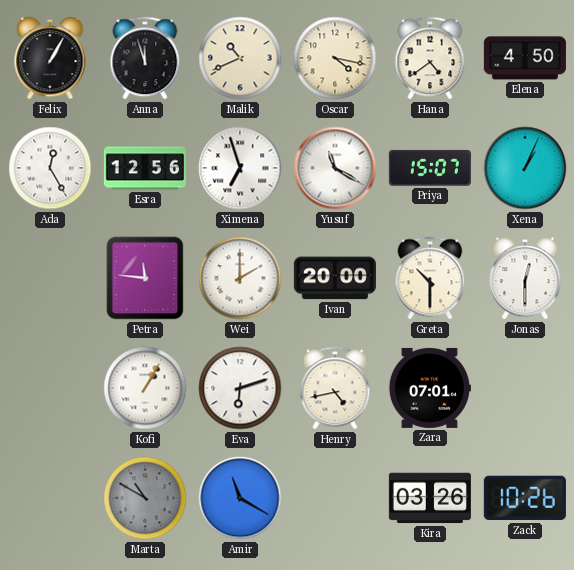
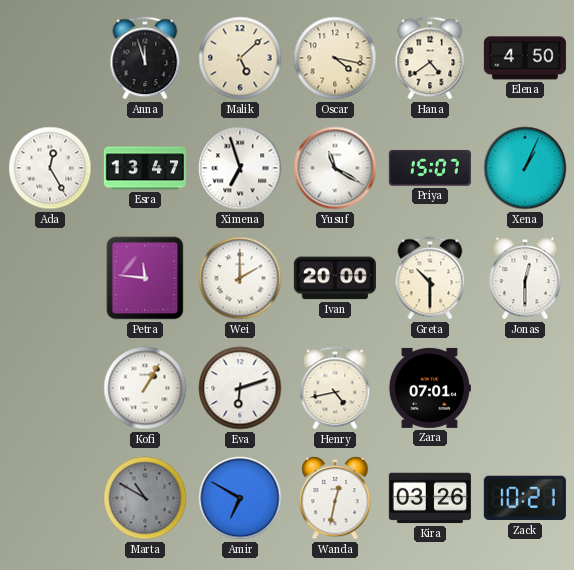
Felix: 1:05 -> none (50, 58)
Malik: 10:41 -> 5:08 (240, 58)
Esra: 12:56 -> 13:47 (145, 168)
Amir: 11:20 -> 6:50 (240, 498)
Wanda: none -> 12:32 (335, 498)
Zack: 10:26 -> 10:21 (525, 498)
